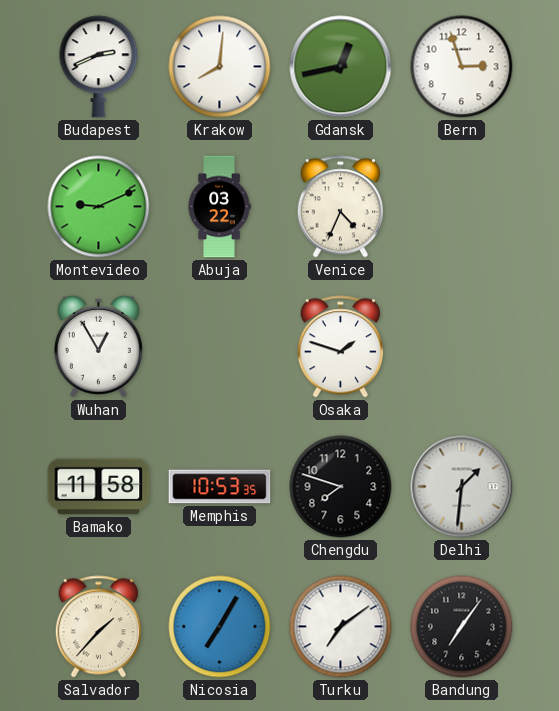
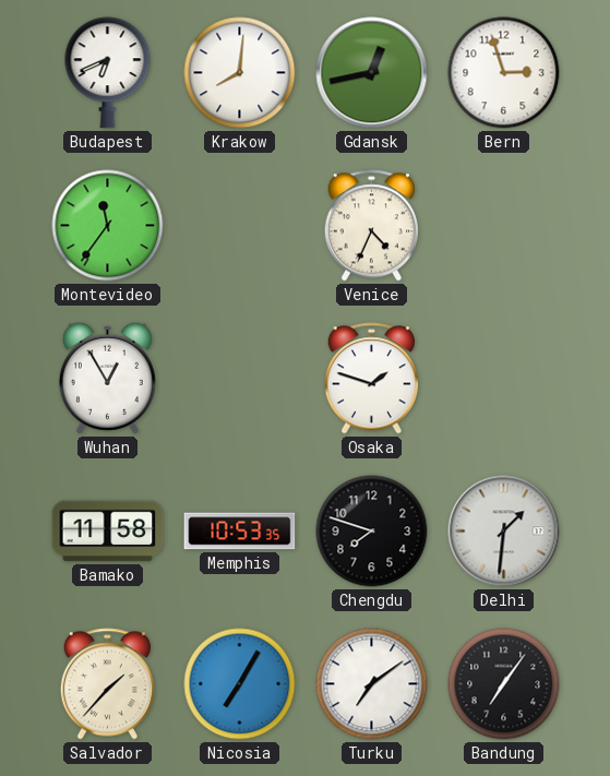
Budapest: 2:41 -> 6:41 (108, 73)
Montevideo: 9:11 -> 11:36 (108, 226)
Abuja: 03:22 -> none (219, 207)
